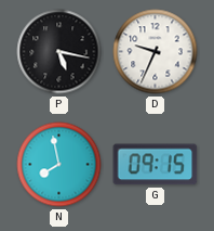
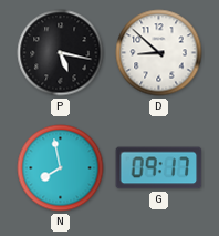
D: 9:34 -> 8:52 (159, 53)
G: 09:15 -> 09:17 (159, 168)
